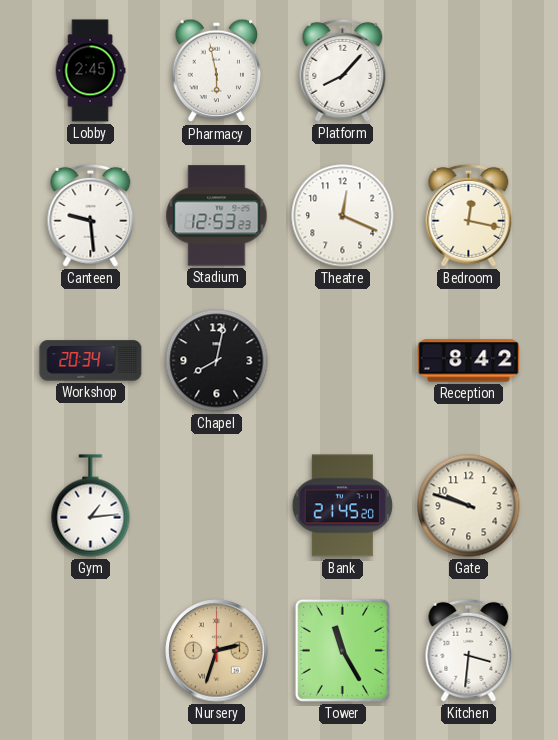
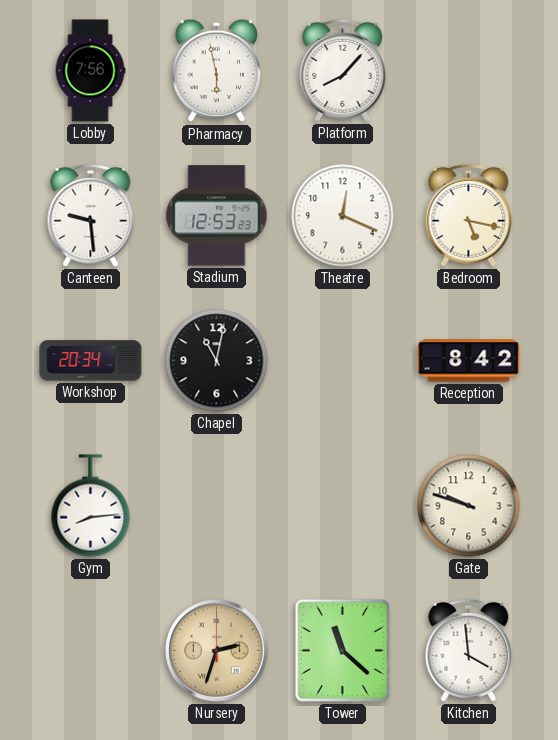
Lobby: 2:45 -> 7:56 (90, 71)
Bedroom: 12:17 -> 5:17 (469, 215)
Chapel: 8:02 -> 11:02 (217, 361)
Gym: 1:14 -> 8:14 (91, 506)
Bank: 21:45 -> none (343, 506)
Tower: 11:25 -> 11:22 (342, 650)
Kitchen: 3:31 -> 3:59 (469, 650)
